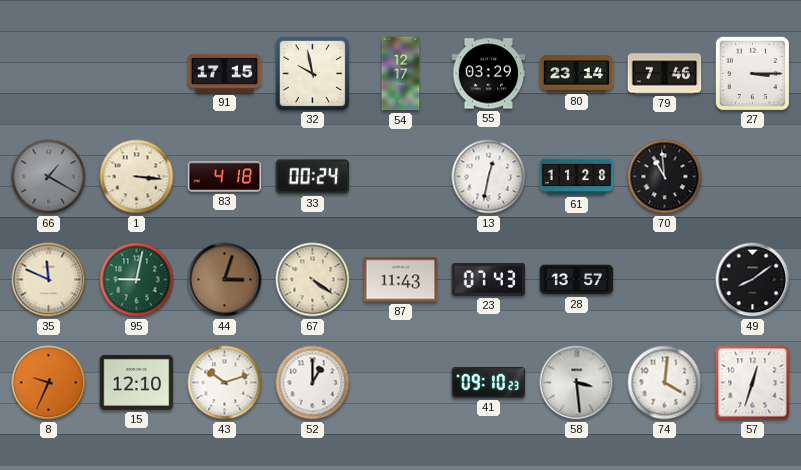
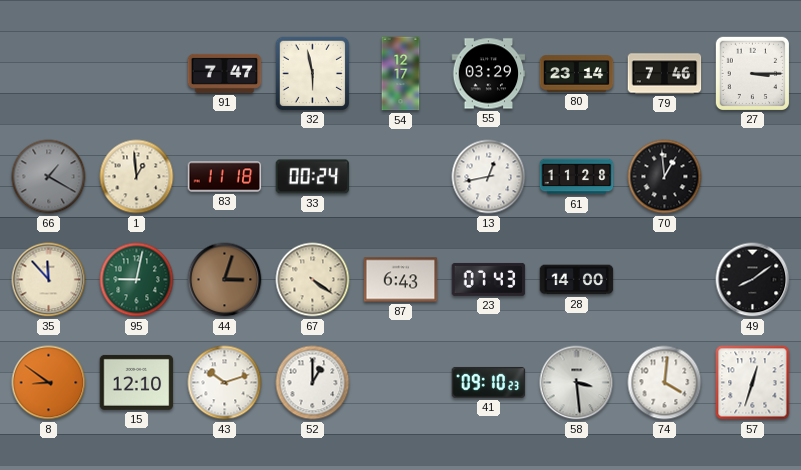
91: 17:15 -> 7:47 (225, 73)
32: 9:58 -> 5:58 (312, 73)
1: 3:16 -> 12:59 (137, 177)
83: 4:18 -> 11:18 (225, 177)
13: 12:32 -> 12:43 (489, 177)
70: 10:59 -> 12:59 (665, 177)
35: 11:49 -> 11:53 (49, 280)
87: 11:43 -> 6:43 (401, 280)
28: 13:57 -> 14:00 (577, 280)
8: 9:34 -> 8:51 (49, 383)
